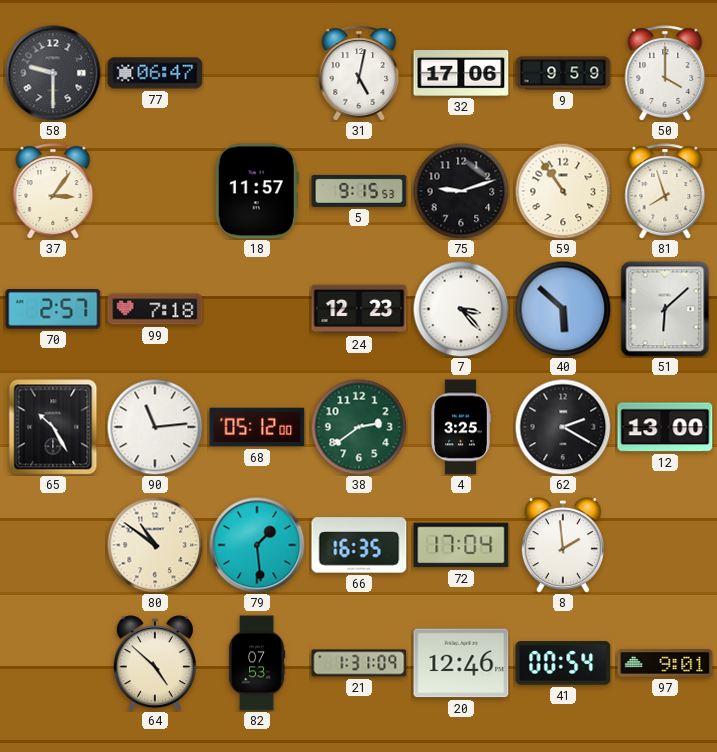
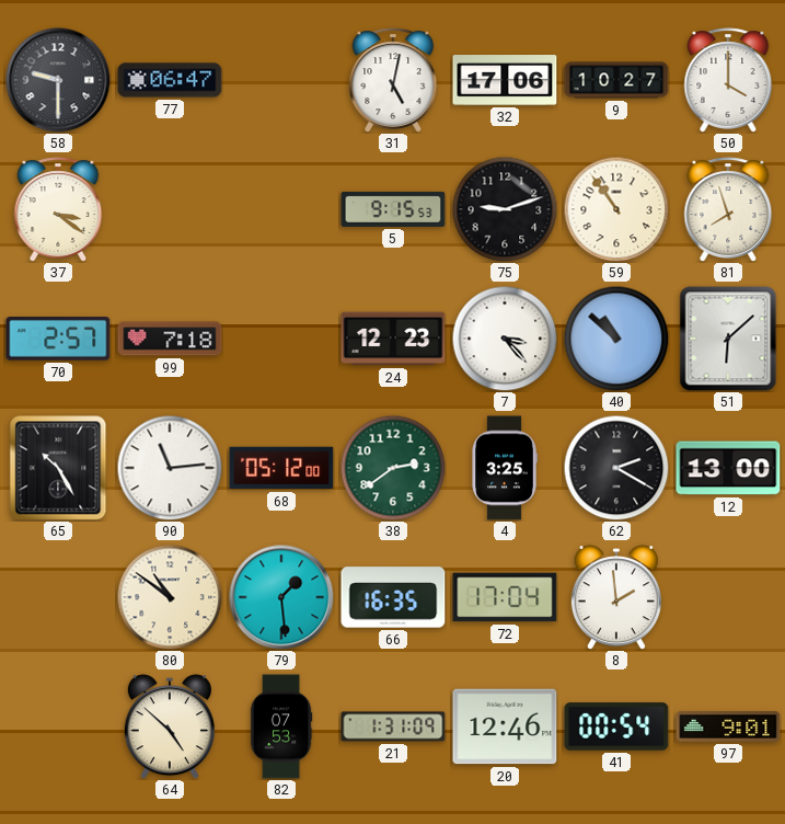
9: 9:59 -> 10:27 (616, 80)
37: 3:06 -> 3:21 (58, 209)
18: 11:57 -> none (257, 191)
40: 5:52 -> 10:52 (616, 339)
